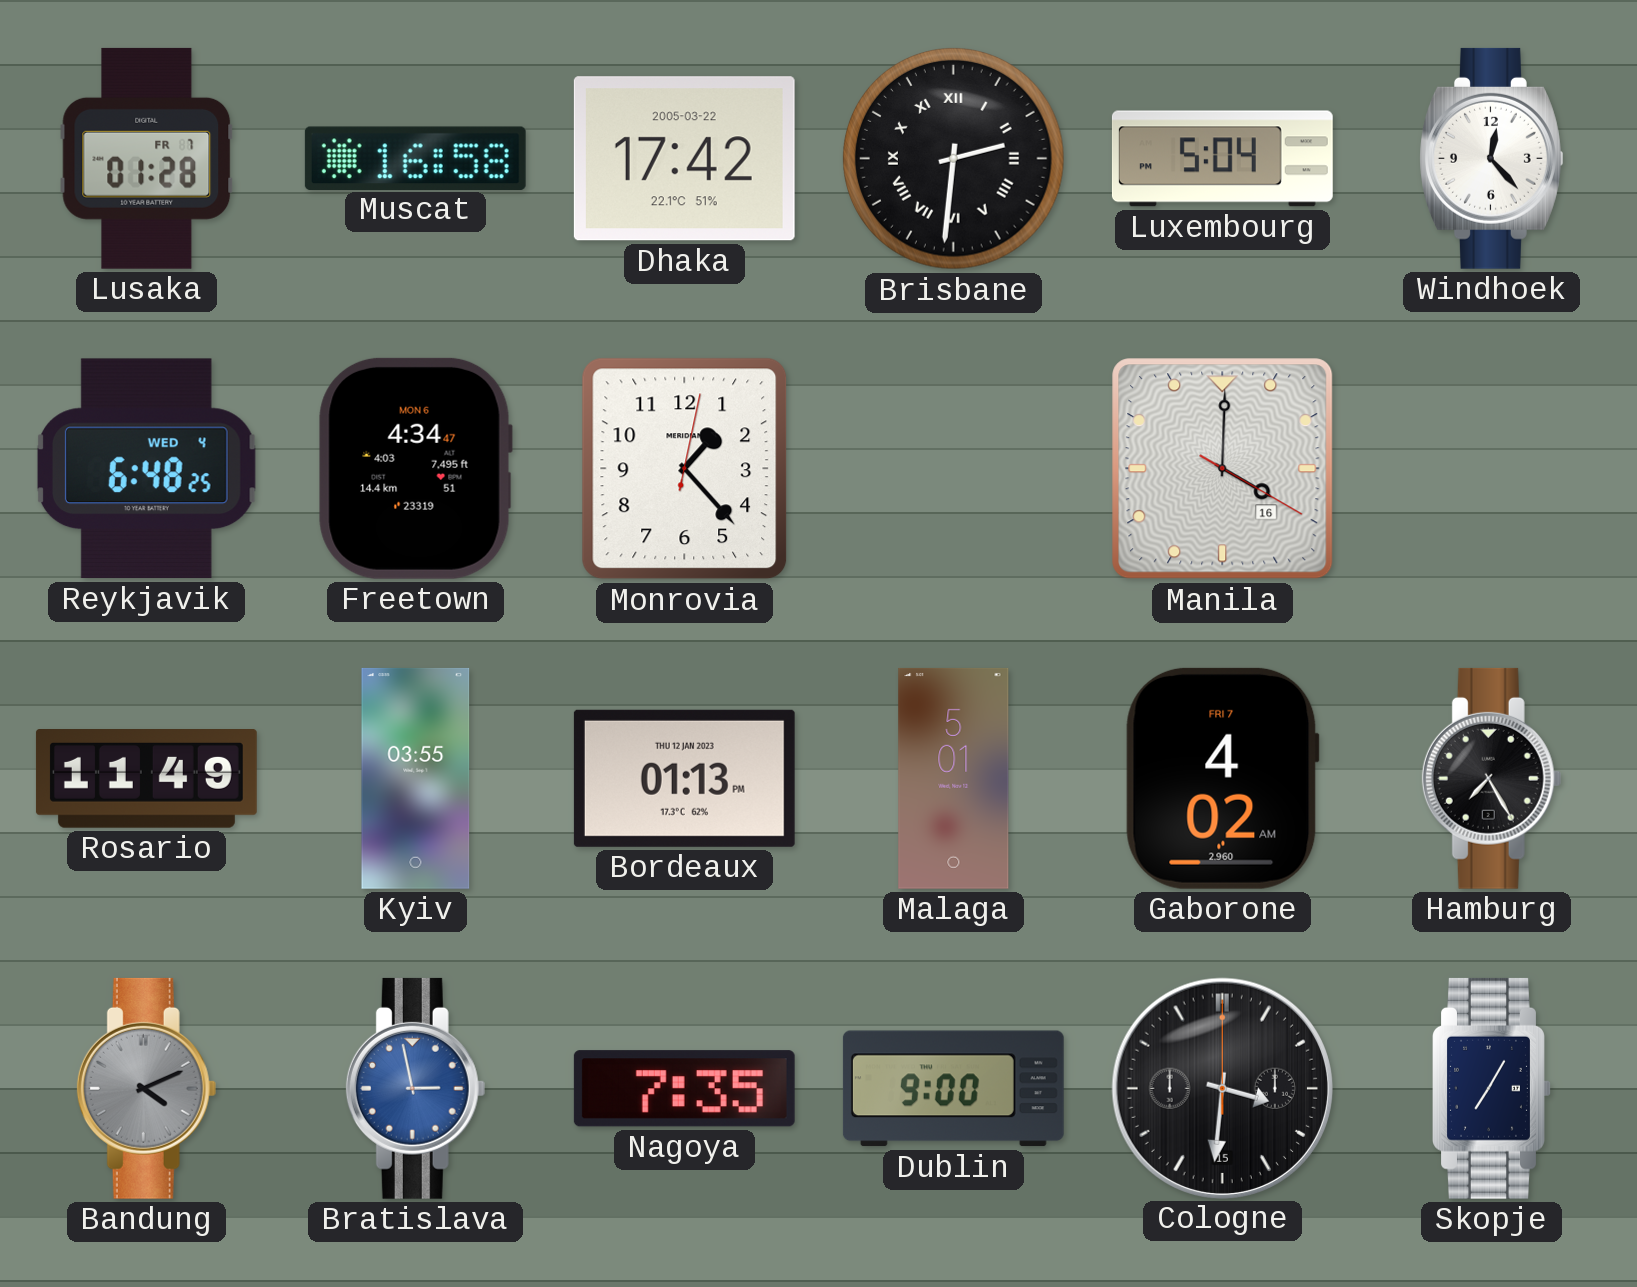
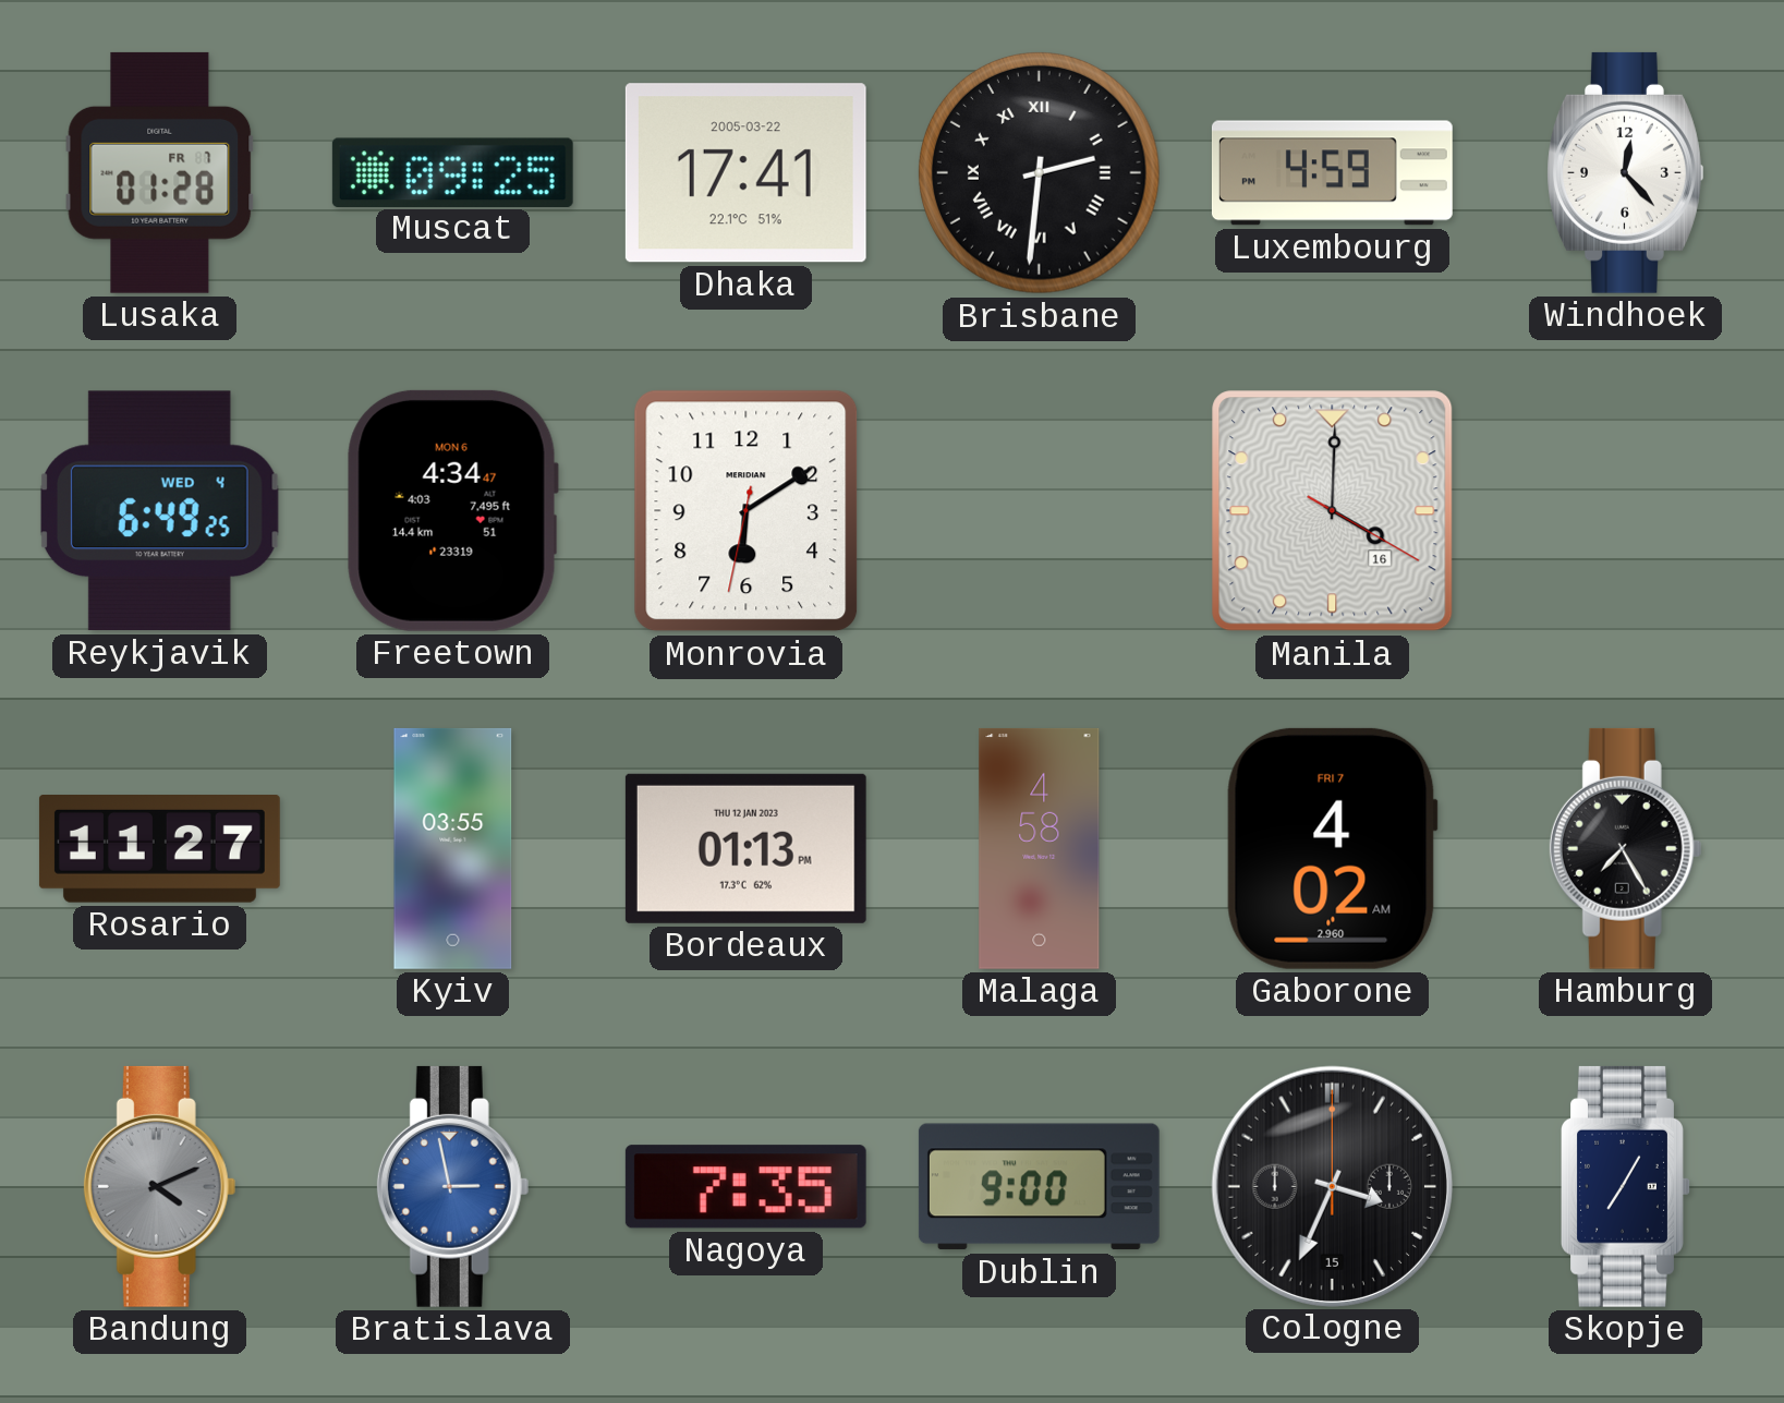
Muscat: 16:58 -> 09:25 (452, 172)
Dhaka: 17:42 -> 17:41 (745, 173)
Luxembourg: 5:04 -> 4:59 (1332, 173)
Reykjavik: 6:48 -> 6:49 (159, 511)
Monrovia: 1:23 -> 6:09 (747, 511)
Rosario: 11:49 -> 11:27 (159, 849)
Malaga: 5:01 -> 4:58 (1040, 848)
Cologne: 3:31 -> 3:34 (1332, 1186)
